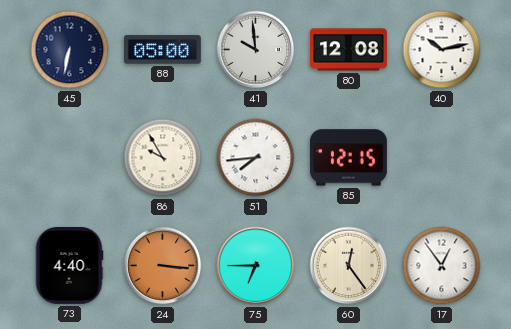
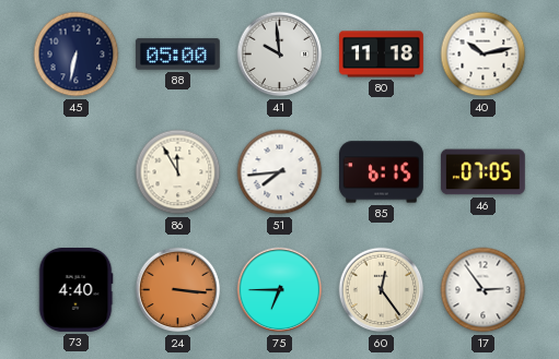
80: 12:08 -> 11:18 (382, 55)
86: 9:55 -> 11:55 (178, 172)
85: 12:15 -> 6:15 (382, 172)
46: none -> 07:05 (482, 172)
17: 12:54 -> 2:54 (484, 290)
